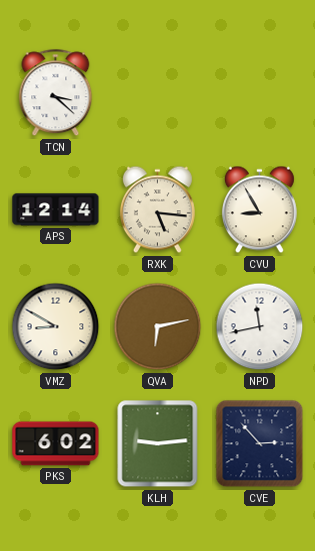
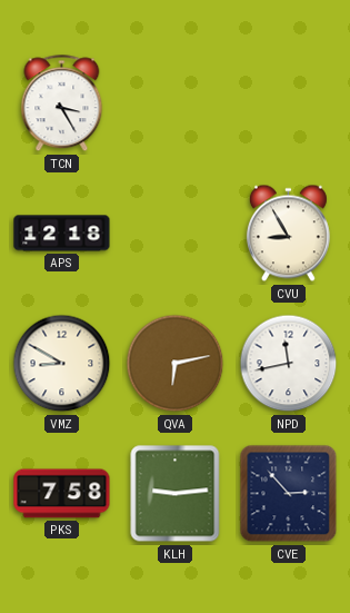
TCN: 3:22 -> 3:25 (62, 103)
APS: 12:14 -> 12:18 (62, 234)
RXK: 5:16 -> none (157, 210)
PKS: 6:02 -> 7:58 (62, 494)
